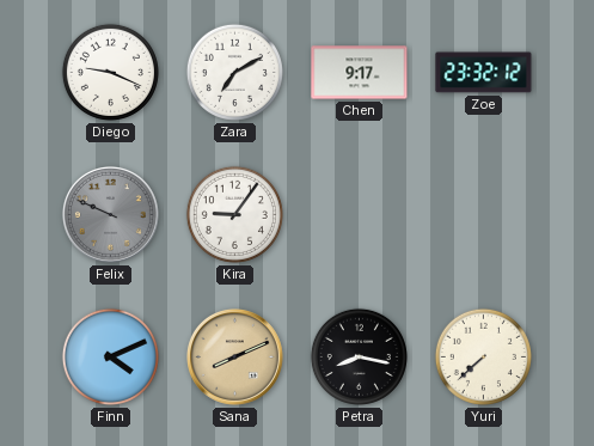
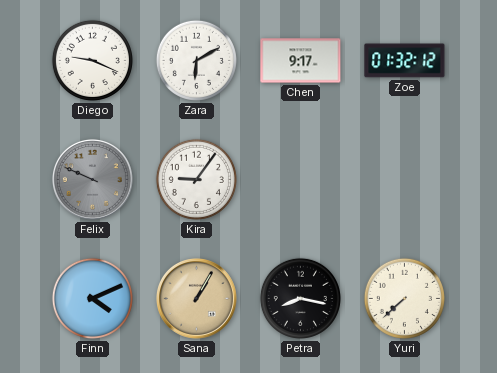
Zara: 7:10 -> 6:10 (196, 60)
Zoe: 23:32 -> 01:32 (405, 61)
Sana: 8:11 -> 1:05 (196, 298)
